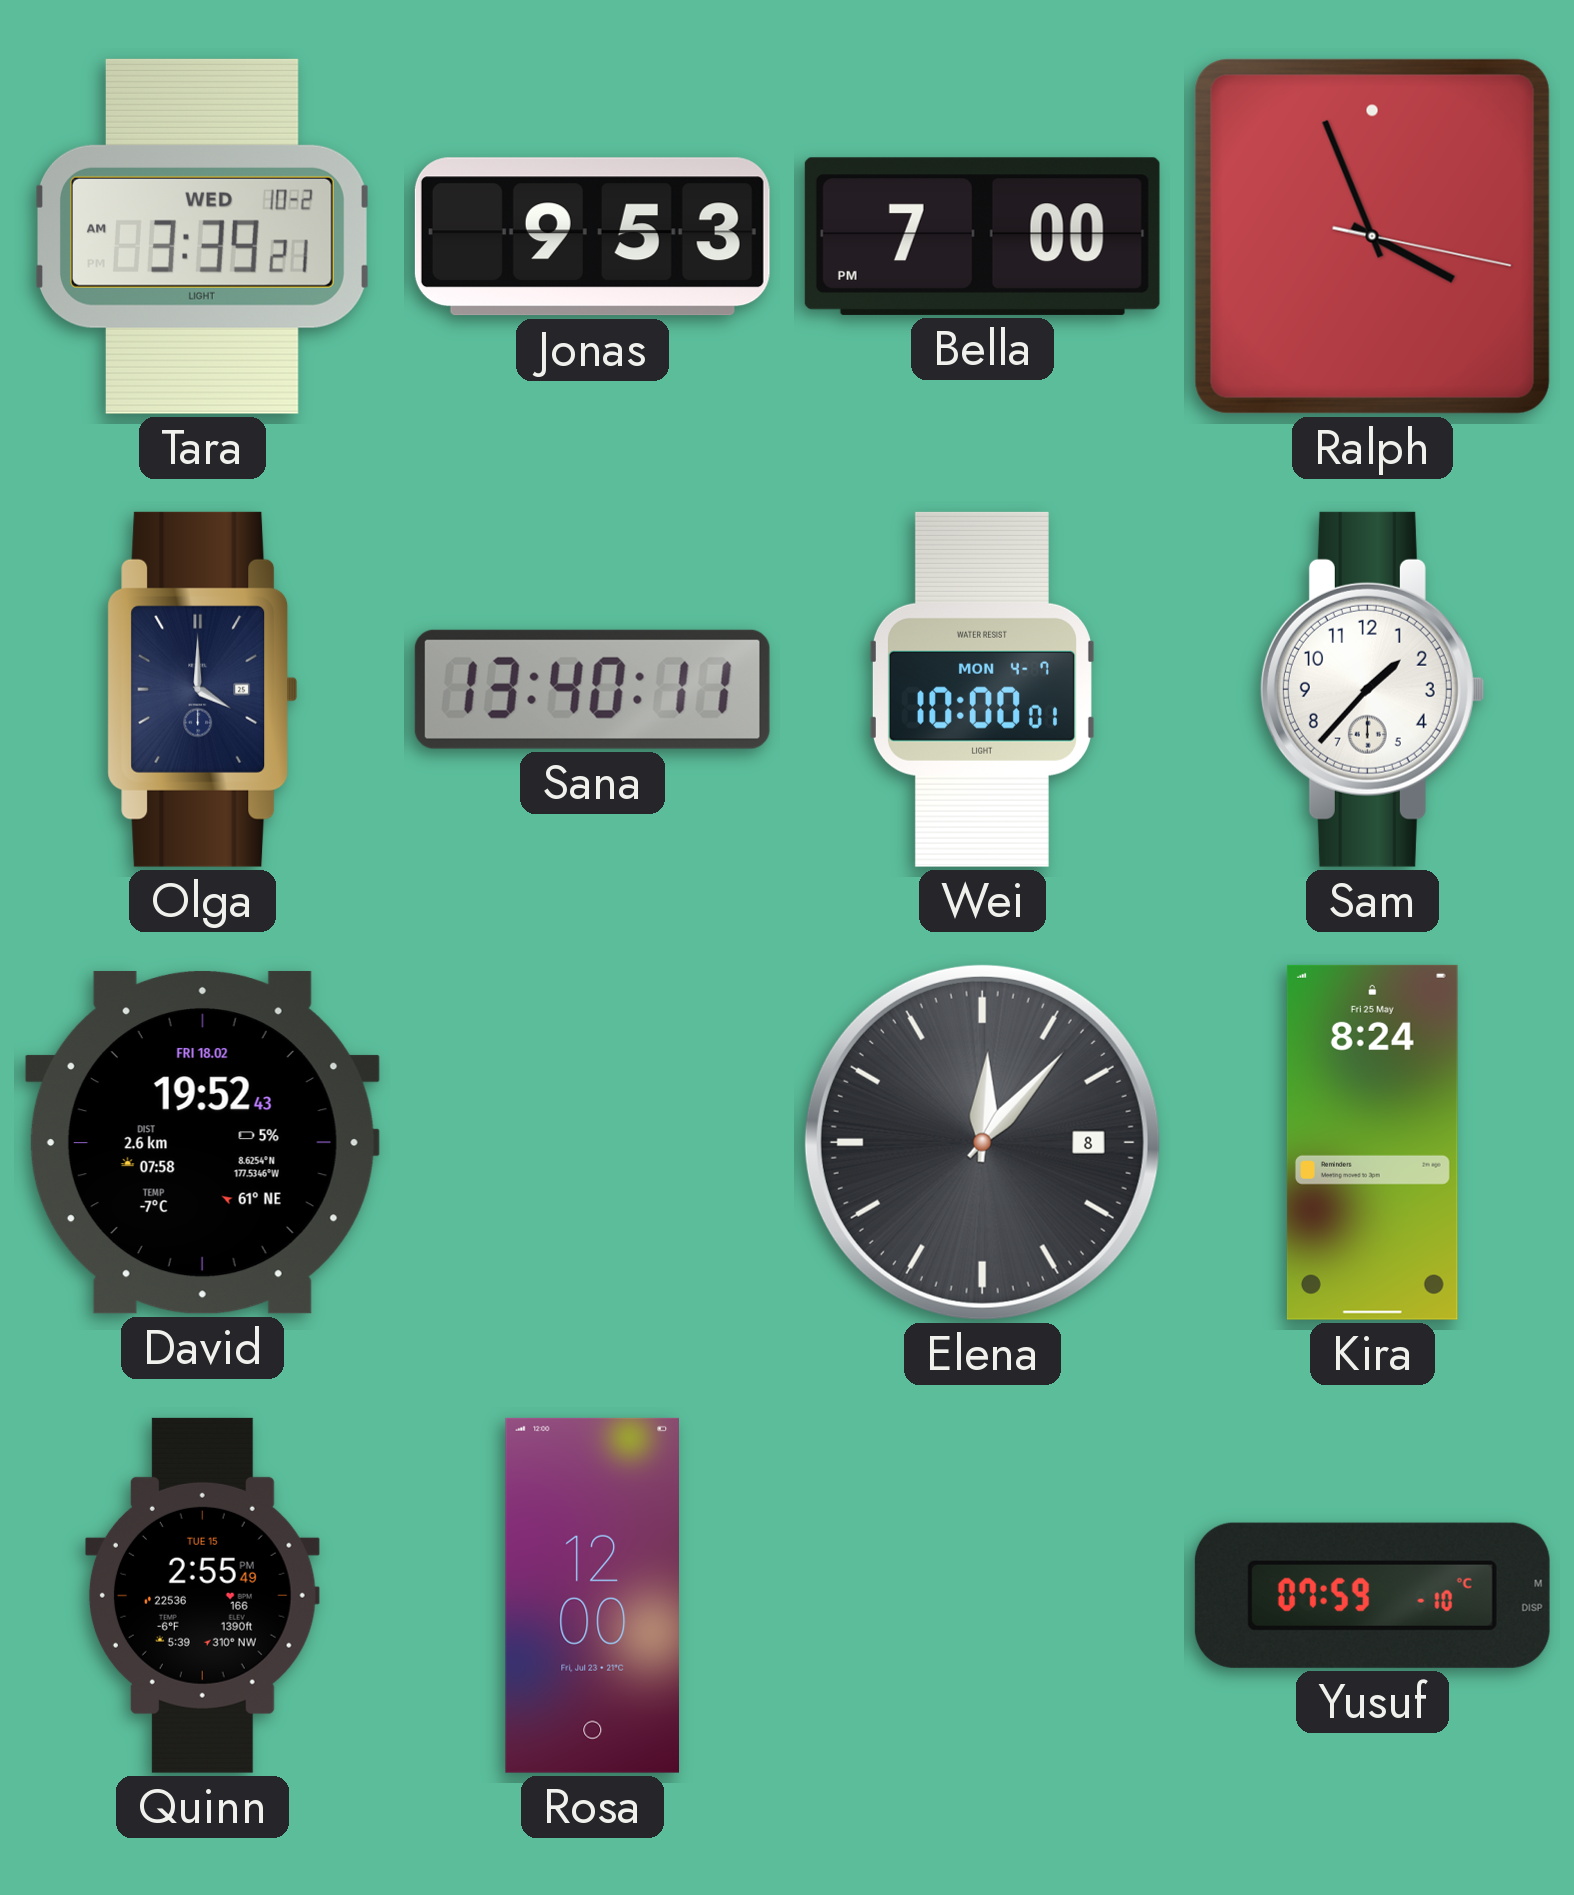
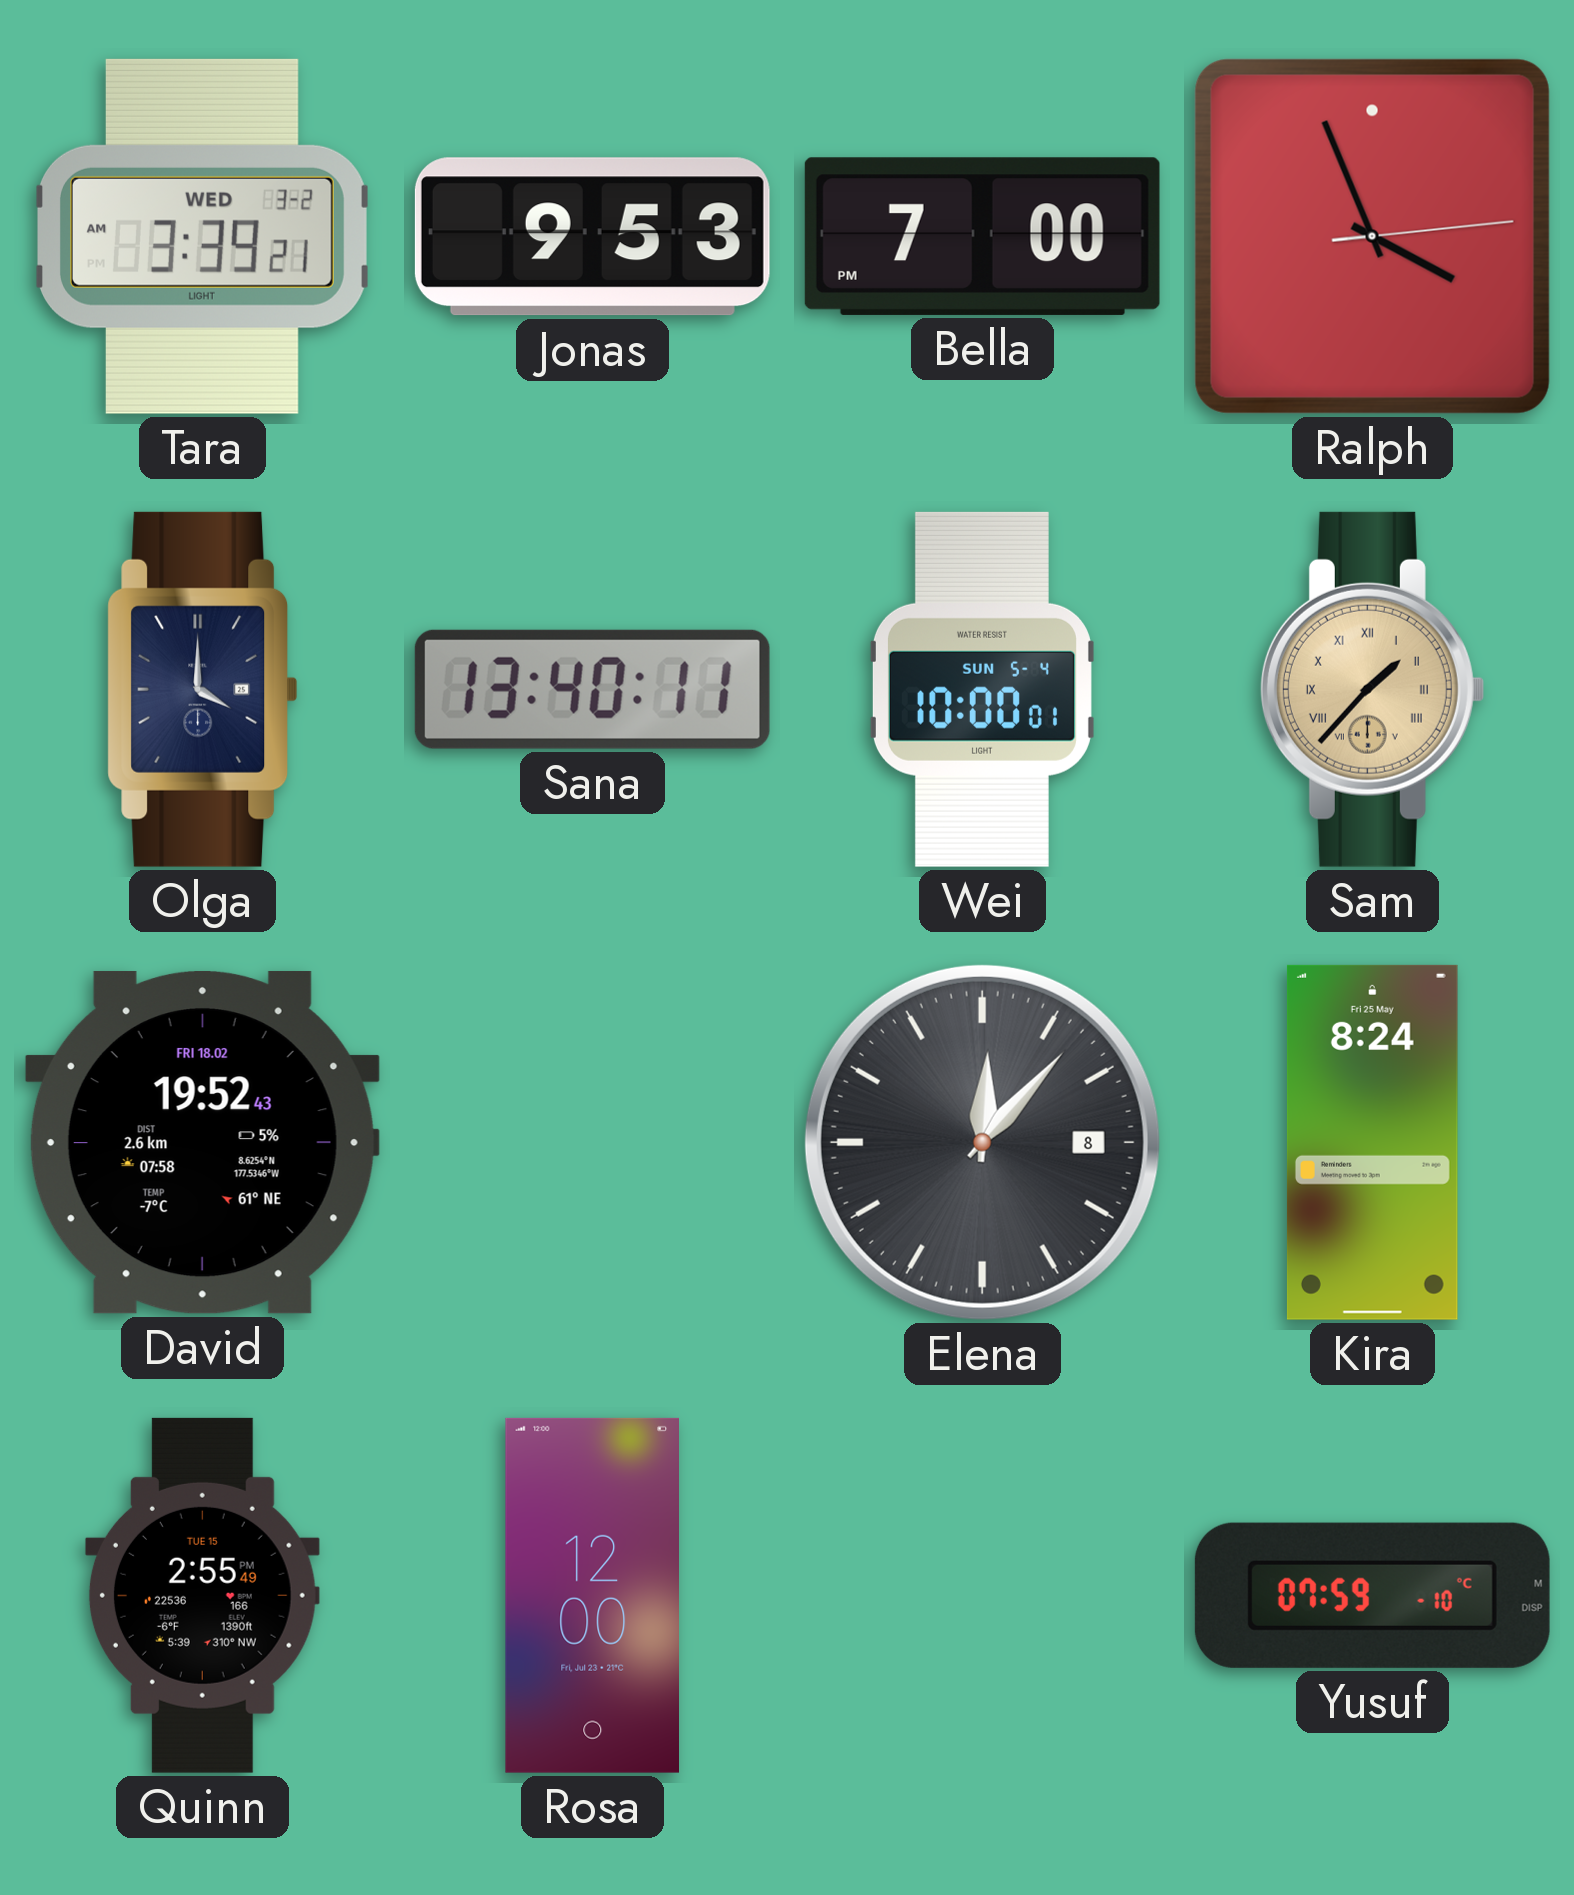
Tara date: WED 10-2 -> WED 3-2 (203, 236)
Ralph: 3:56:17 -> 3:56:14 (1372, 236)
Wei date: MON 4-7 -> SUN 5-4 (982, 689)
Sam dial: white -> champagne (1372, 689)
Sam numerals: Arabic -> Roman (1372, 689)
